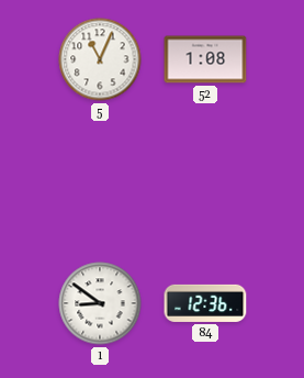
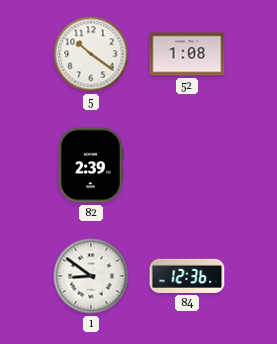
5: 11:04 -> 10:21 (91, 54)
82: none -> 2:39 (91, 165)
